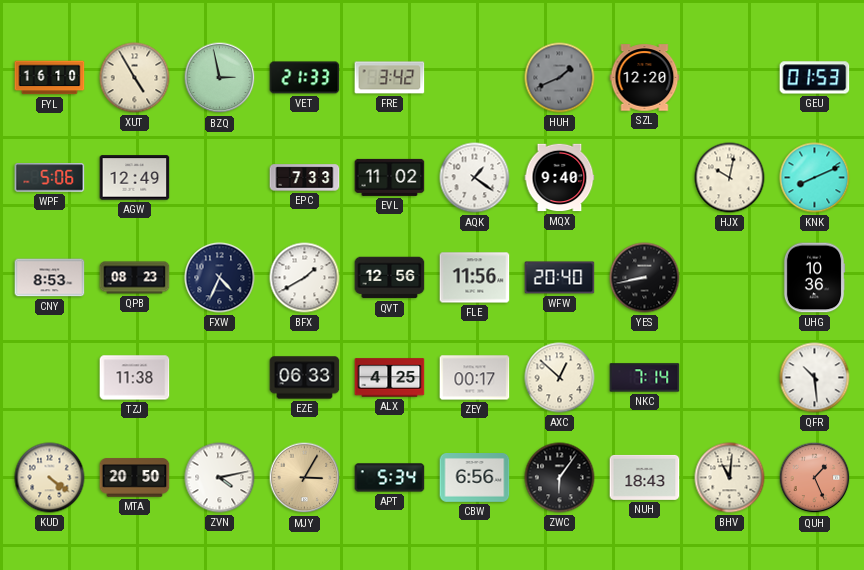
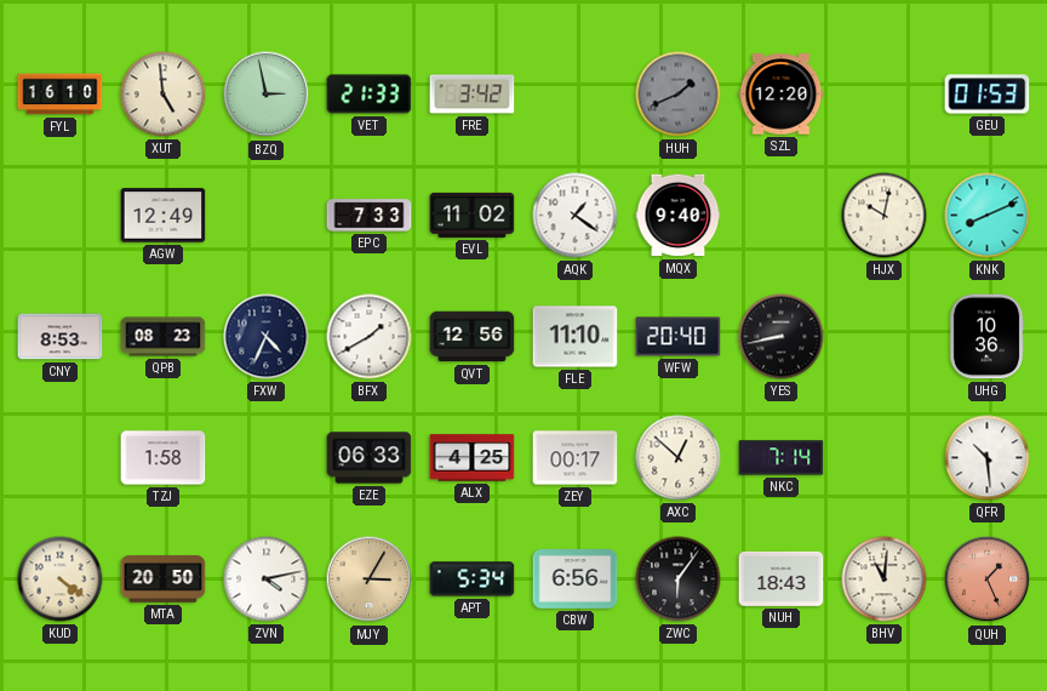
XUT: 4:55 -> 4:59 (164, 95)
WPF: 5:06 -> none (50, 178)
FLE: 11:56 -> 11:10 (576, 337)
TZJ: 11:38 -> 1:58 (164, 458)
